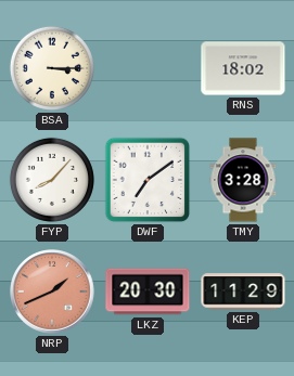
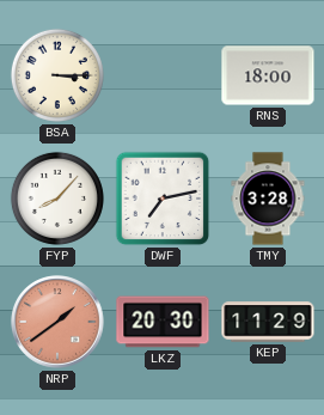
RNS: 18:02 -> 18:00 (268, 75)
DWF: 7:09 -> 7:13 (163, 199)
NRP: 1:41 -> 1:39 (57, 322)
